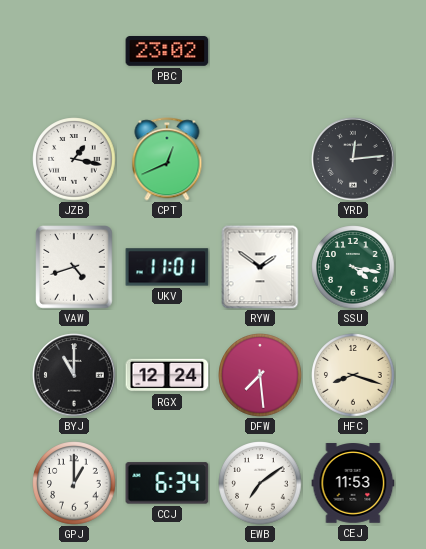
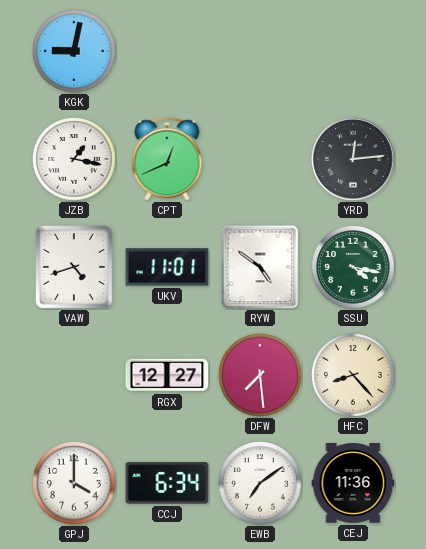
KGK: none -> 9:02 (74, 51)
PBC: 23:02 -> none (167, 52)
RYW: 1:51 -> 4:51 (260, 267)
BYJ: 11:00 -> none (74, 375)
RGX: 12:24 -> 12:27 (167, 375)
HFC: 8:18 -> 8:23 (353, 375)
GPJ: 1:00 -> 4:00 (74, 483)
CEJ: 11:53 -> 11:36 (353, 483)
